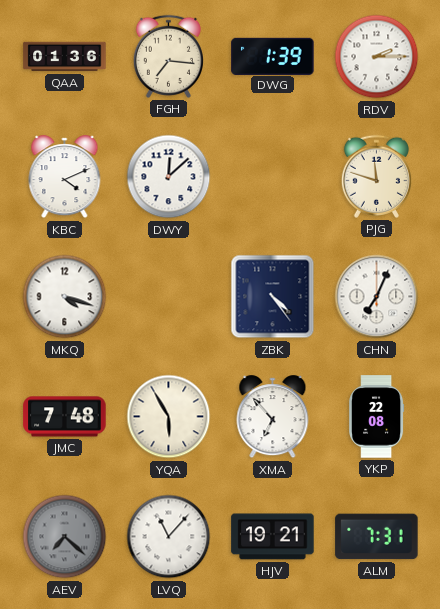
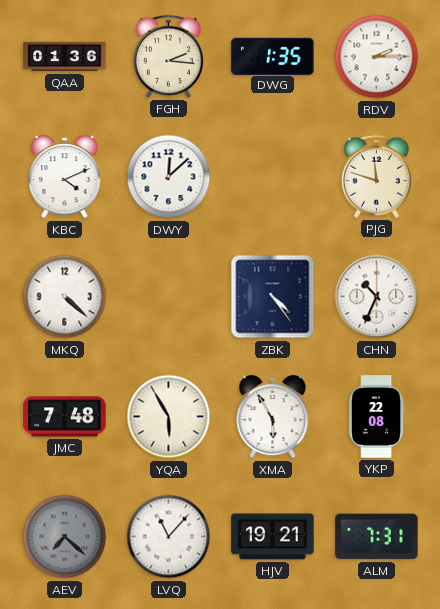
FGH: 7:16 -> 2:16 (168, 56)
DWG: 1:39 -> 1:35 (273, 56)
MKQ: 4:18 -> 4:22 (65, 297)
CHN: 7:04 -> 10:34 (377, 297)
XMA: 6:53 -> 5:55 (273, 417)
